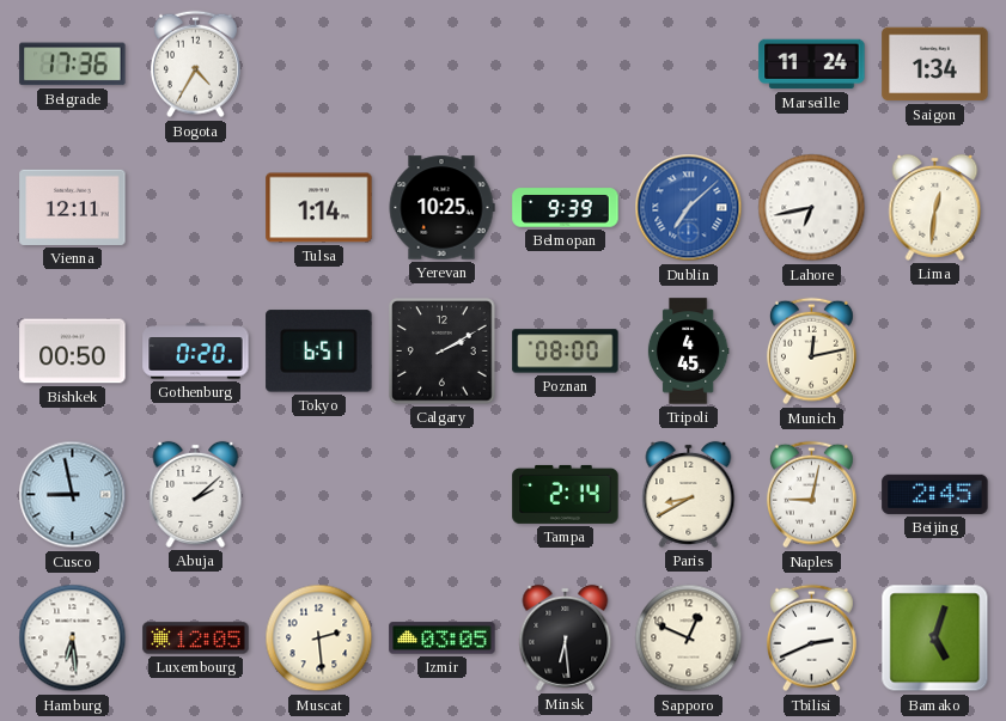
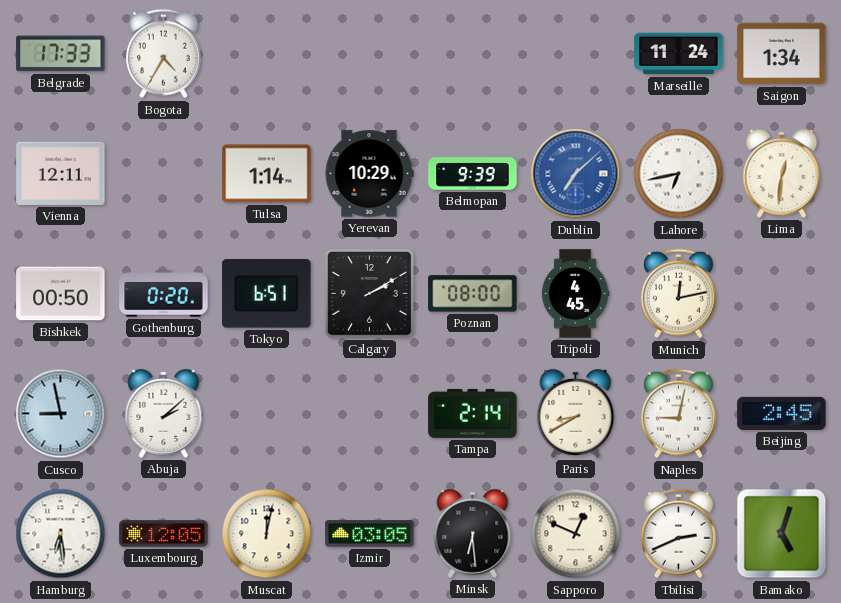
Belgrade: 17:36 -> 17:33 (61, 54)
Yerevan: 10:25 -> 10:29 (369, 174)
Muscat: 2:29 -> 12:02 (267, 534)
